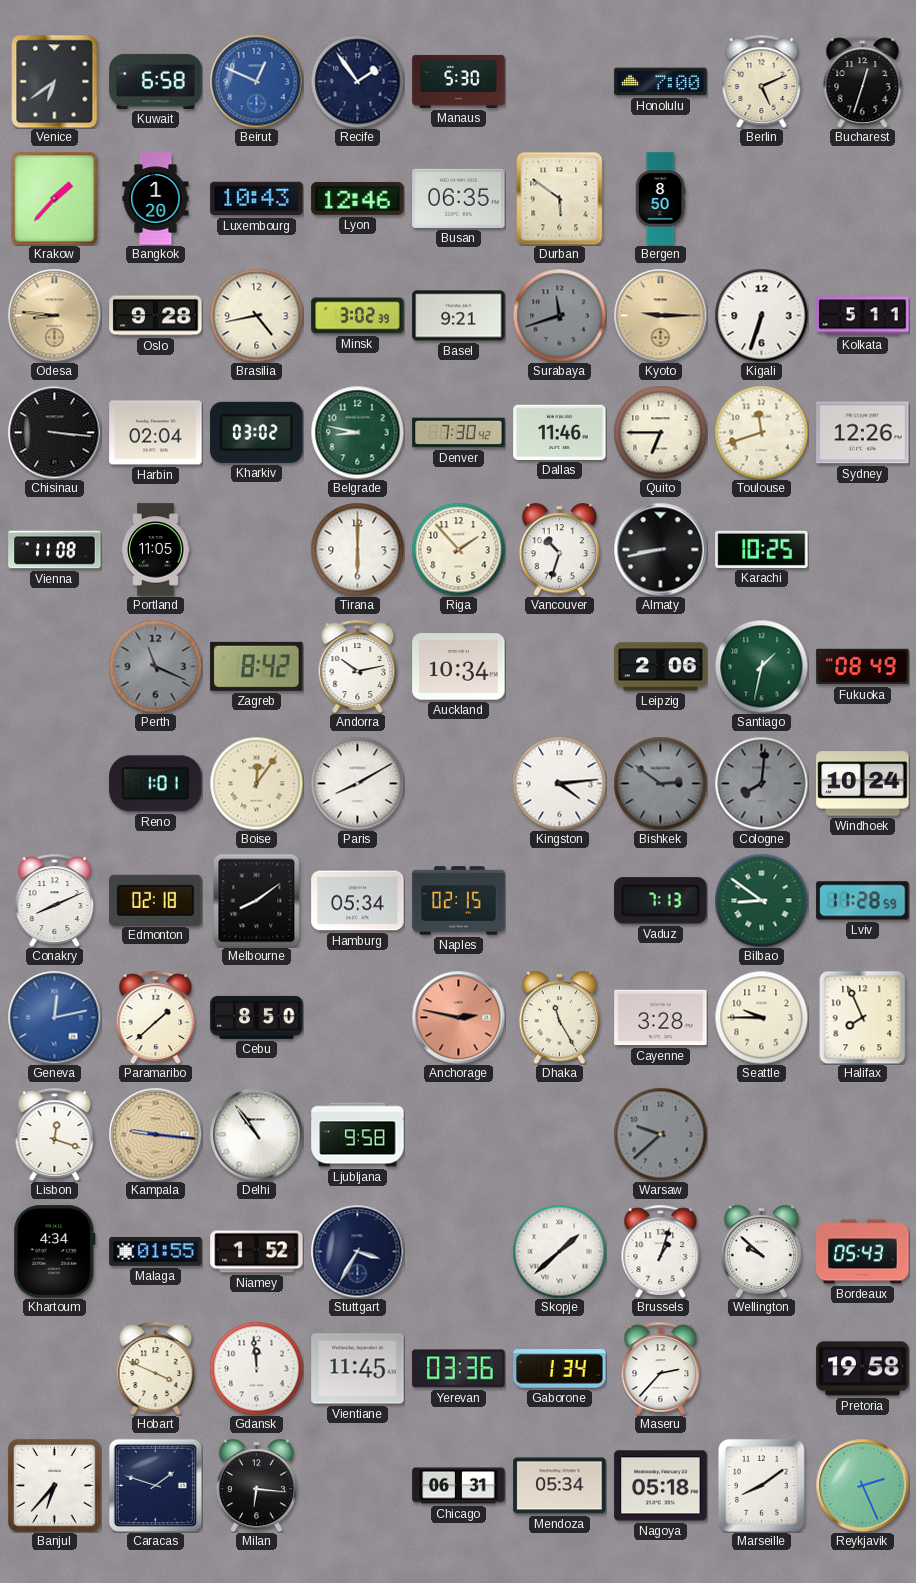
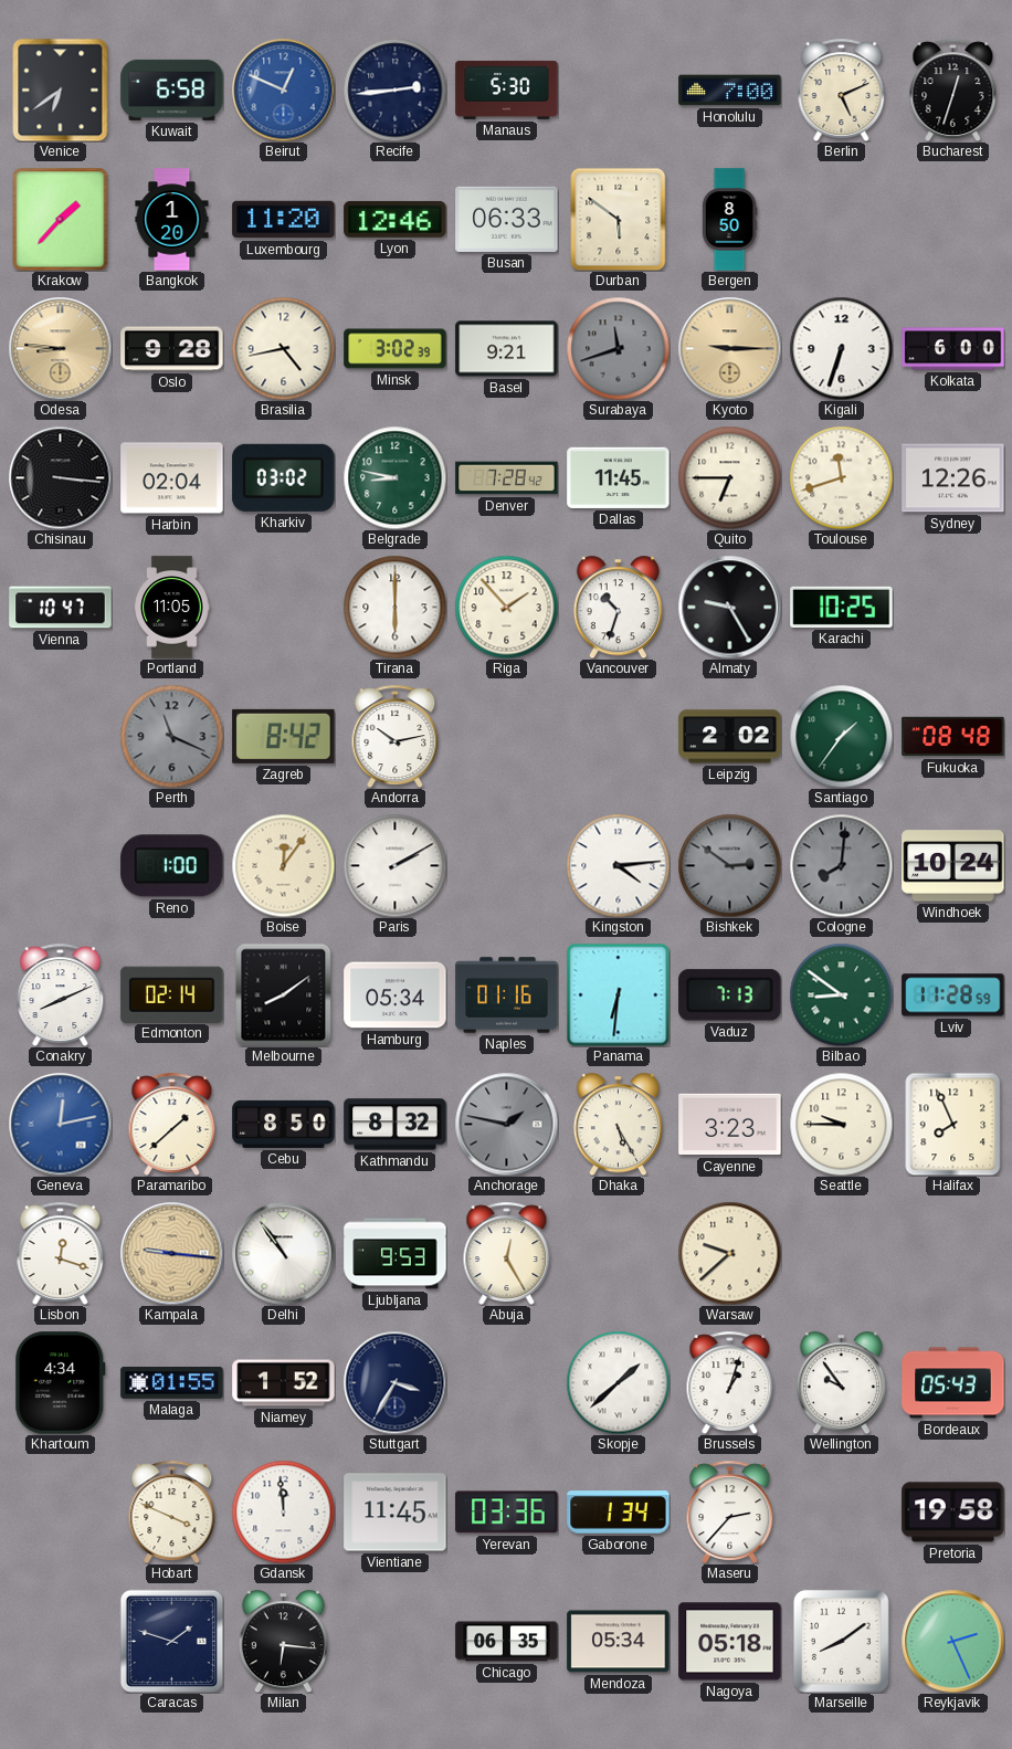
Recife: 1:54 -> 2:44 (394, 89)
Luxembourg: 10:43 -> 11:20 (284, 220)
Busan: 06:35 -> 06:33 (507, 219)
Kolkata: 5:11 -> 6:00 (953, 349)
Denver: 7:30 -> 7:28 (507, 478)
Dallas: 11:46 -> 11:45 (619, 477)
Vienna: 11:08 -> 10:47 (61, 608)
Almaty: 8:43 -> 9:25 (729, 607)
Auckland: 10:34 -> none (459, 667)
Leipzig: 2:06 -> 2:02 (730, 737)
Santiago: 1:32 -> 1:36 (841, 736)
Fukuoka: 08:49 -> 08:48 (953, 737)
Reno: 1:01 -> 1:00 (172, 866)
Paris: 8:10 -> 2:10 (394, 865)
Edmonton: 02:18 -> 02:14 (172, 994)
Naples: 02:15 -> 01:16 (507, 995)
Panama: none -> 6:31 (618, 994)
Kathmandu: none -> 8:32 (396, 1125)
Anchorage: 2:47 -> 1:47 (506, 1124)
Anchorage dial: salmon -> grey (506, 1124)
Dhaka: 11:25 -> 5:25 (618, 1124)
Cayenne: 3:28 -> 3:23 (730, 1125)
Ljubljana: 9:58 -> 9:53 (396, 1254)
Abuja: none -> 12:25 (507, 1253)
Warsaw dial: grey -> cream (729, 1253)
Wellington: 9:52 -> 9:54 (841, 1382)
Banjul: 6:37 -> none (55, 1486)
Chicago: 06:31 -> 06:35 (507, 1642)
